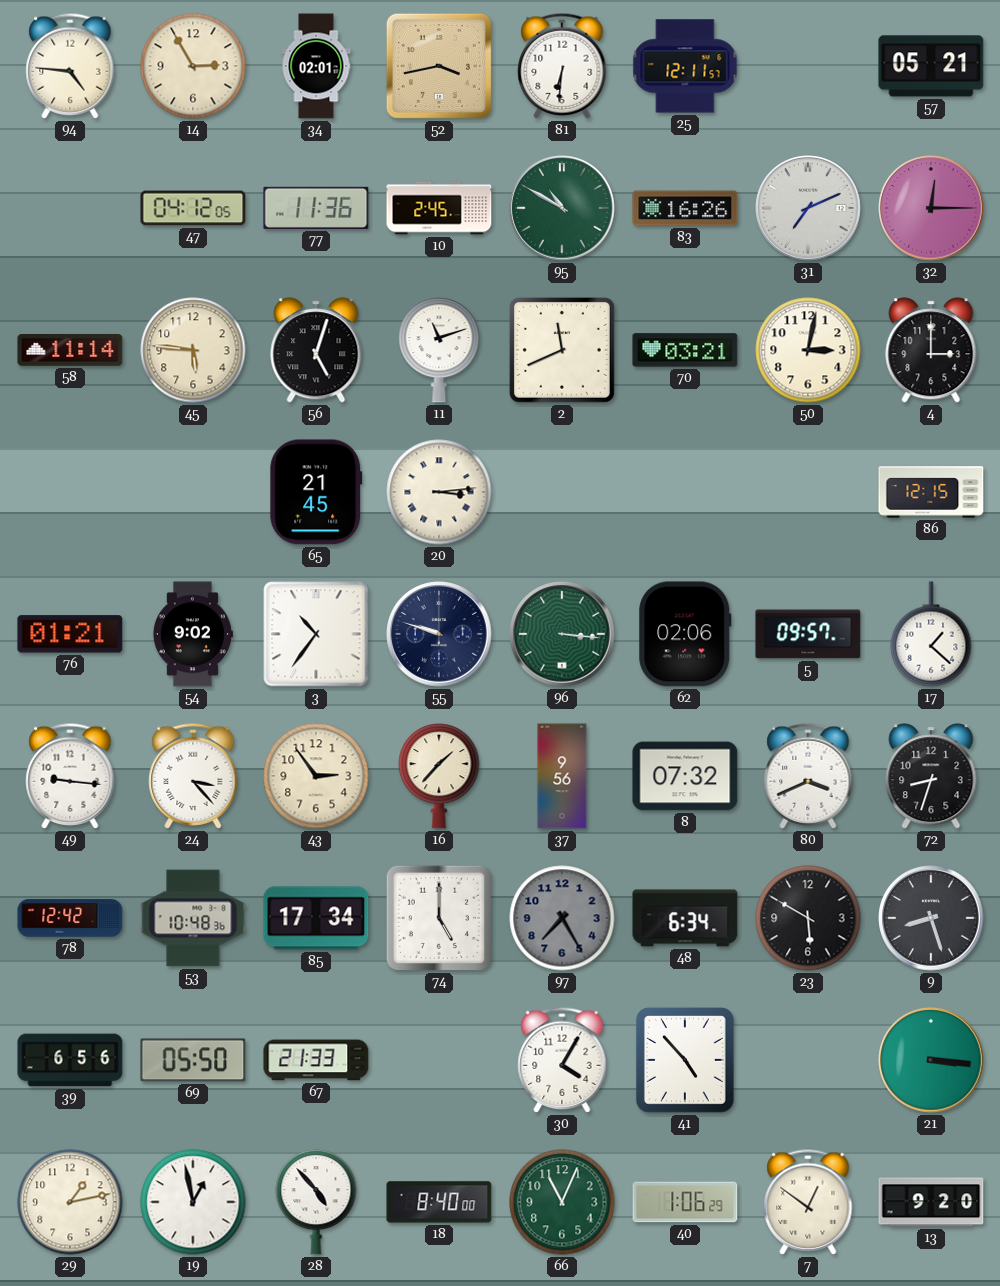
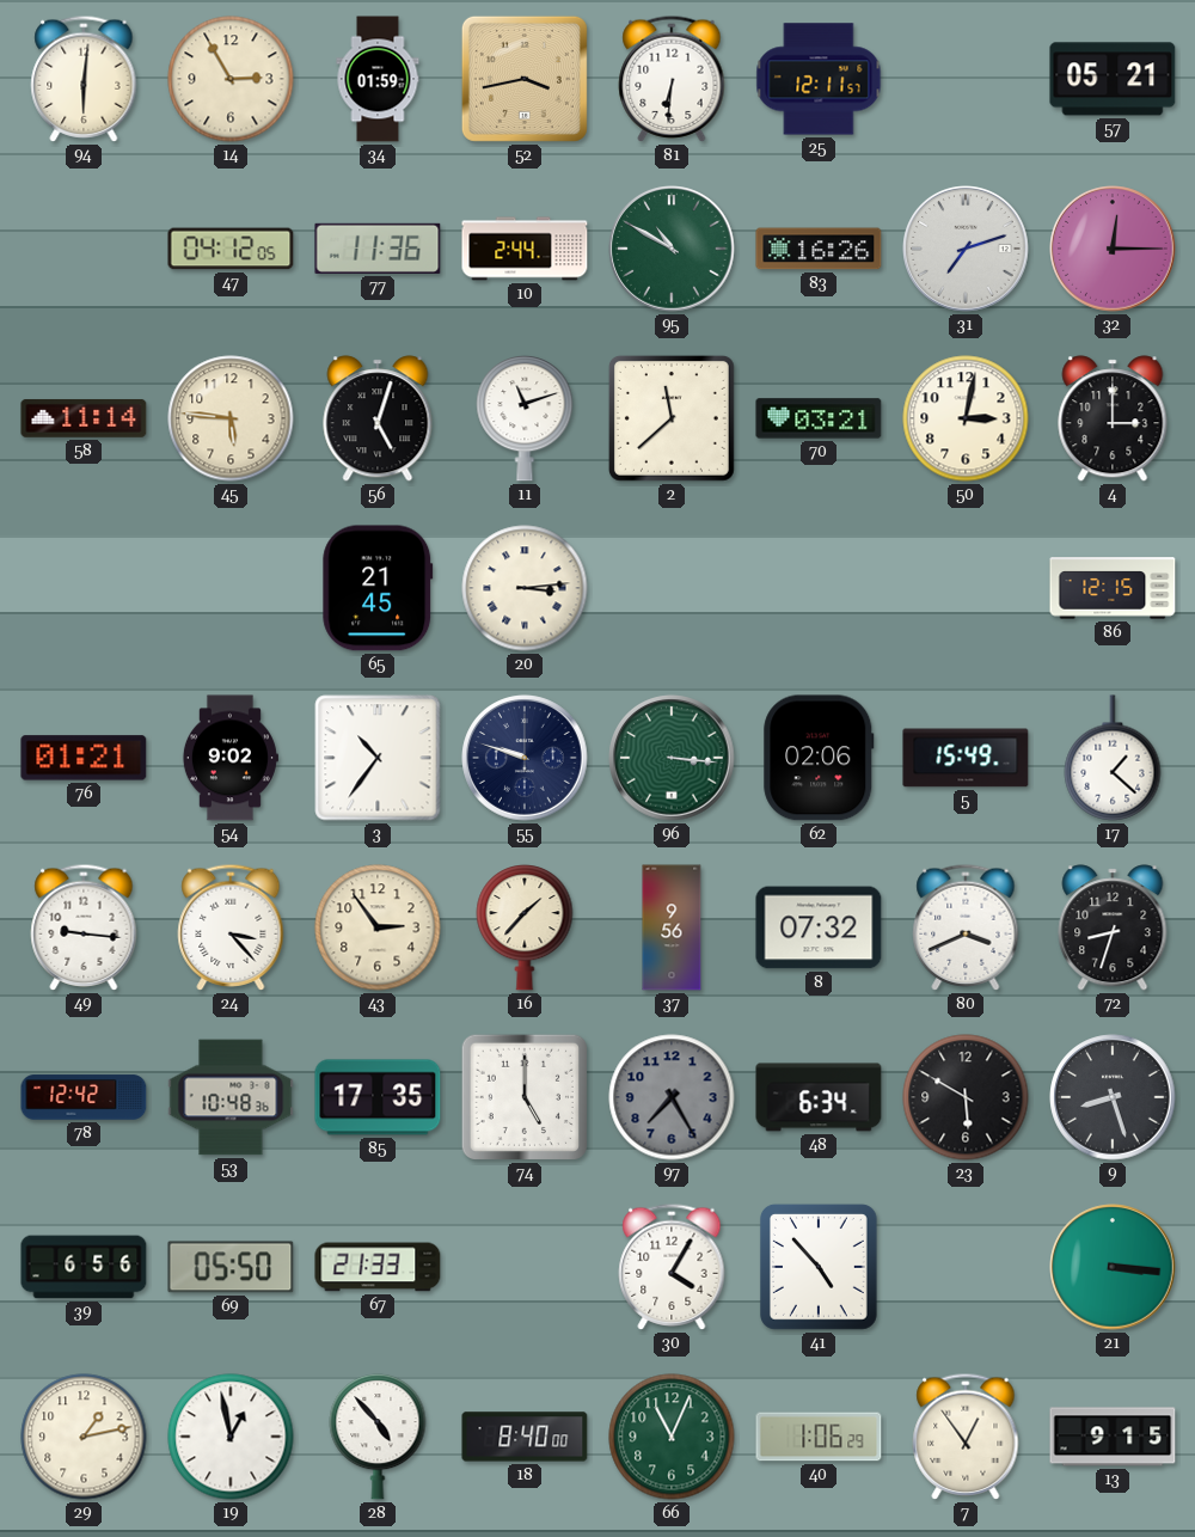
94: 4:46 -> 6:01 (84, 79)
34: 02:01 -> 01:59 (378, 79)
10: 2:45 -> 2:44 (525, 249)
31: 7:11 -> 7:12 (966, 249)
2: 11:41 -> 11:38 (672, 418)
5: 09:57 -> 15:49 (966, 758)
85: 17:34 -> 17:35 (378, 1097)
7: 12:51 -> 12:54 (966, 1437)
13: 9:20 -> 9:15 (1113, 1437)
